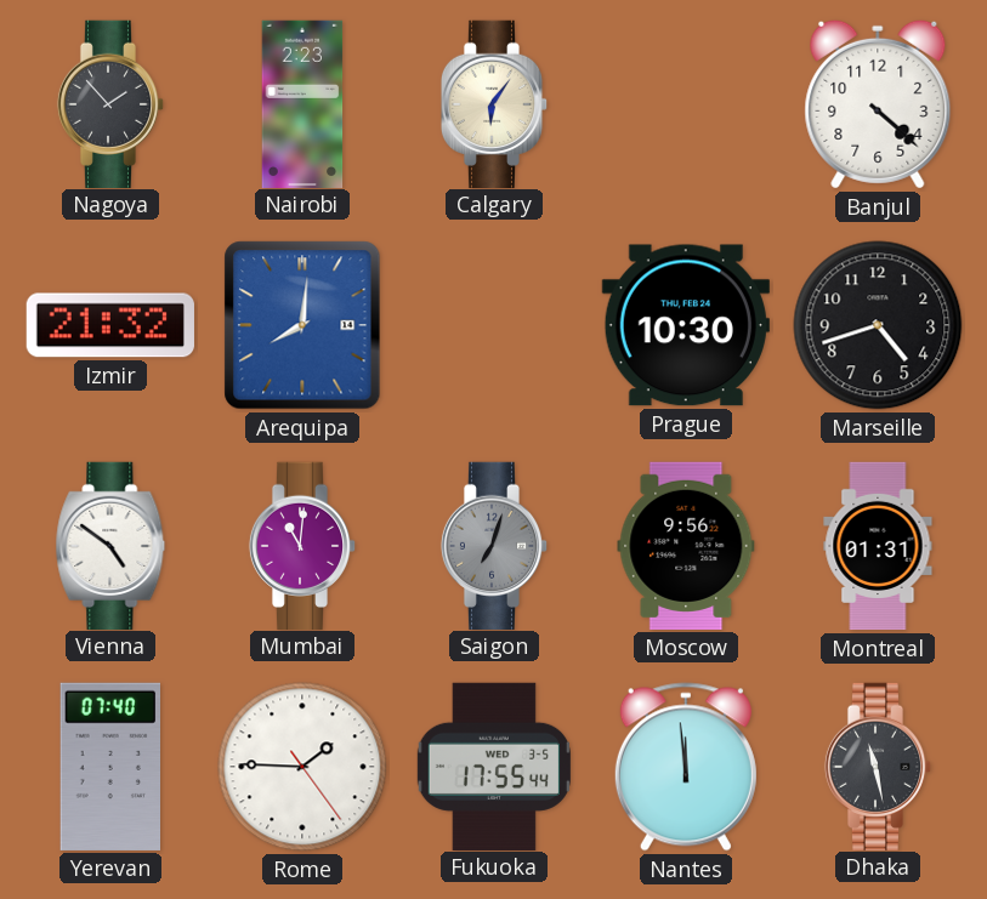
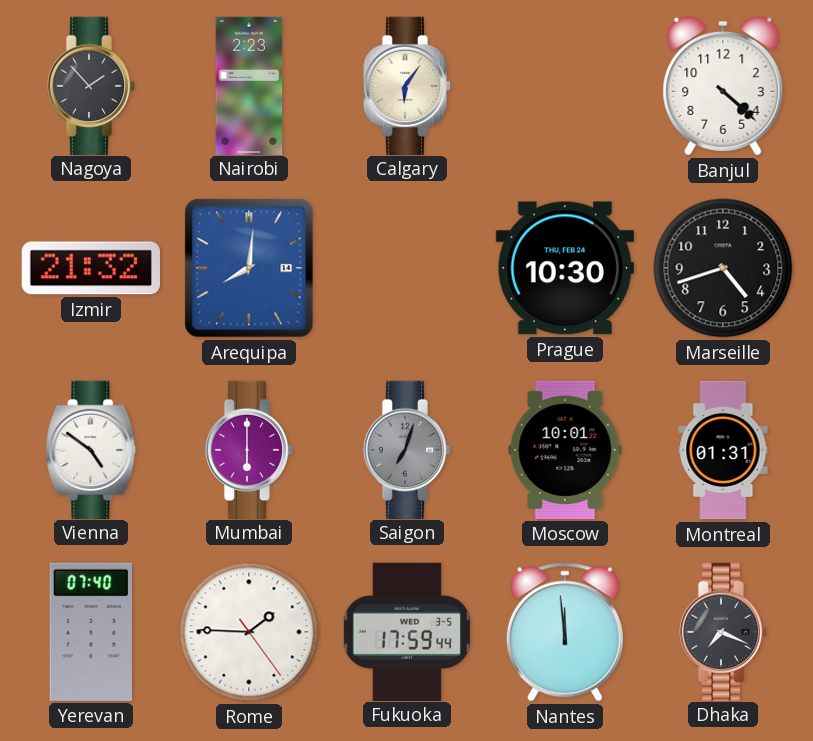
Mumbai: 11:01 -> 6:00 (249, 449)
Moscow: 9:56 -> 10:01 (565, 450)
Fukuoka: 17:55 -> 17:59 (407, 631)
Dhaka: 11:28 -> 7:19 (723, 631)
